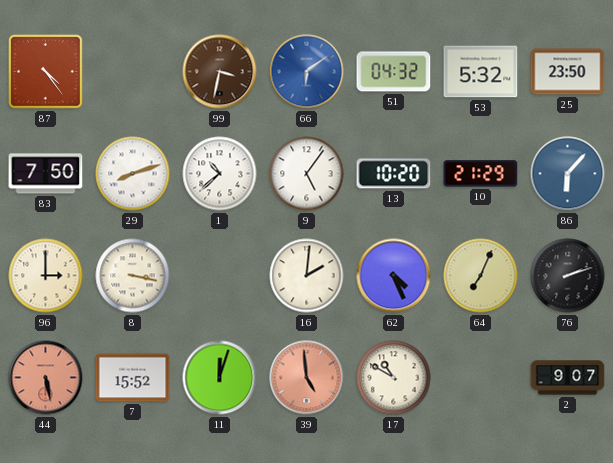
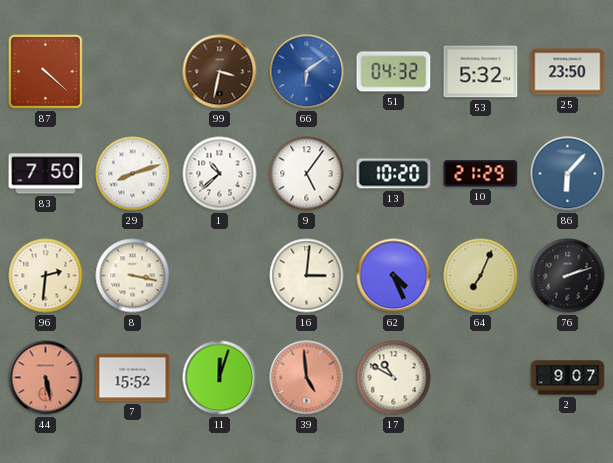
87: 4:24 -> 4:22 (46, 72)
96: 3:00 -> 2:31 (46, 276)
16: 2:01 -> 3:01 (307, 276)
